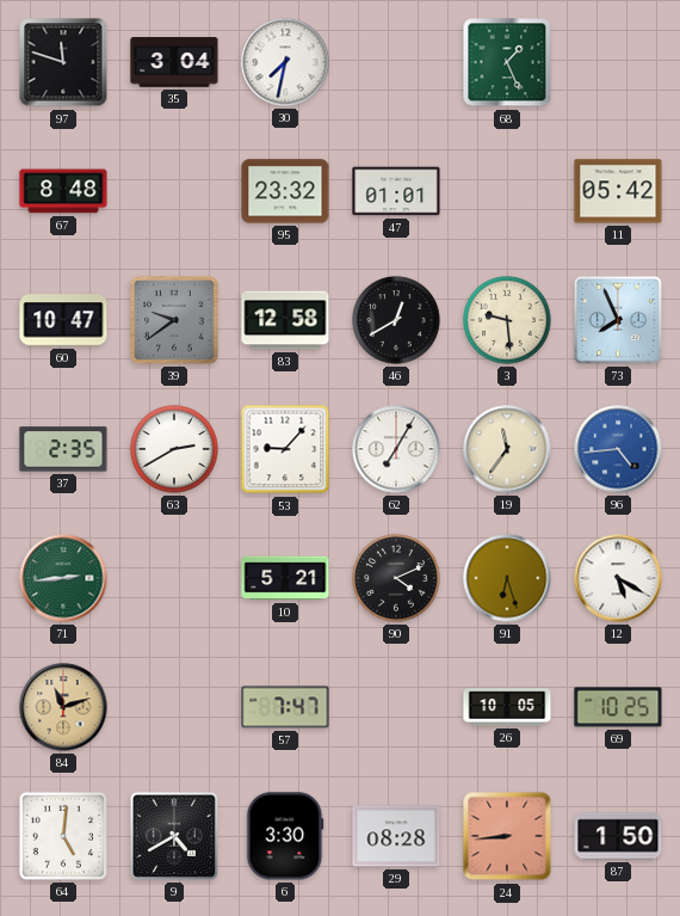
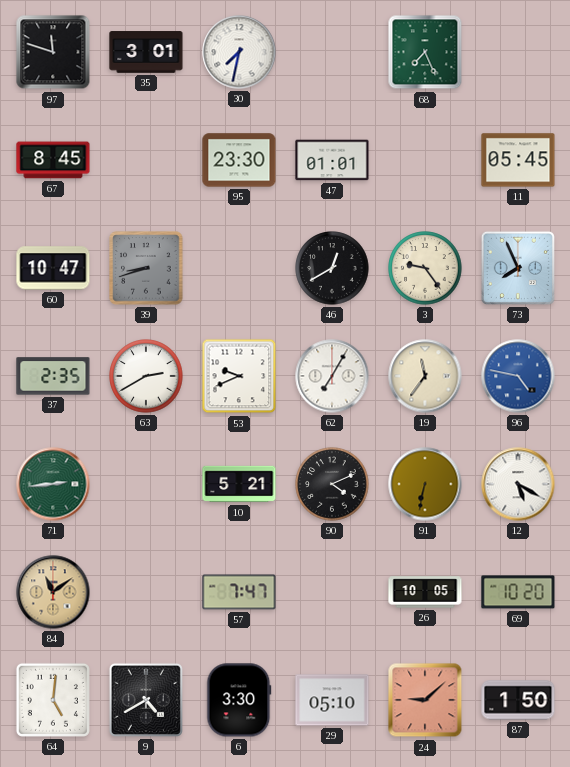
35: 3:04 -> 3:01 (146, 52)
68: 1:26 -> 7:26 (425, 52)
67: 8:48 -> 8:45 (53, 160)
95: 23:32 -> 23:30 (239, 160)
11: 05:42 -> 05:45 (518, 160)
39: 9:39 -> 8:42 (146, 268)
83: 12:58 -> none (285, 320)
3: 9:29 -> 9:24 (425, 268)
53: 9:07 -> 9:41 (239, 376)
96: 4:44 -> 4:47 (518, 376)
91: 6:27 -> 6:32 (425, 484)
84: 11:12 -> 11:09 (53, 592)
69: 10:25 -> 10:20 (518, 592)
29: 08:28 -> 05:10 (332, 700)
24: 8:44 -> 9:08 (425, 700)
